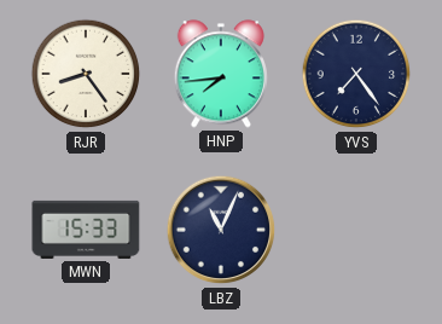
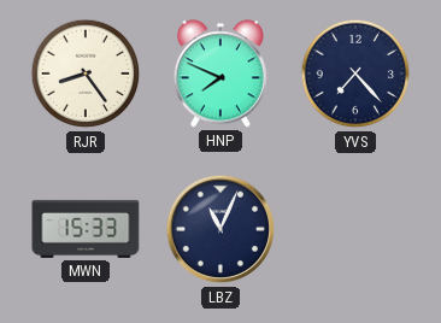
HNP: 7:44 -> 7:49 (220, 74)
YVS: 7:24 -> 7:23 (355, 74)
